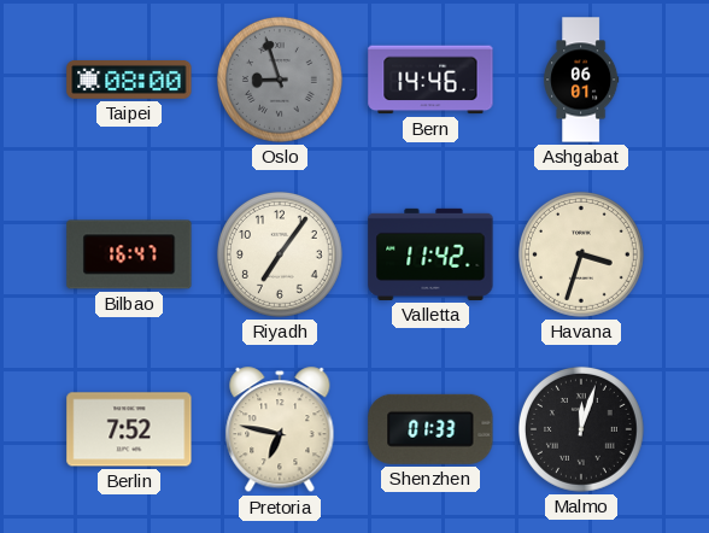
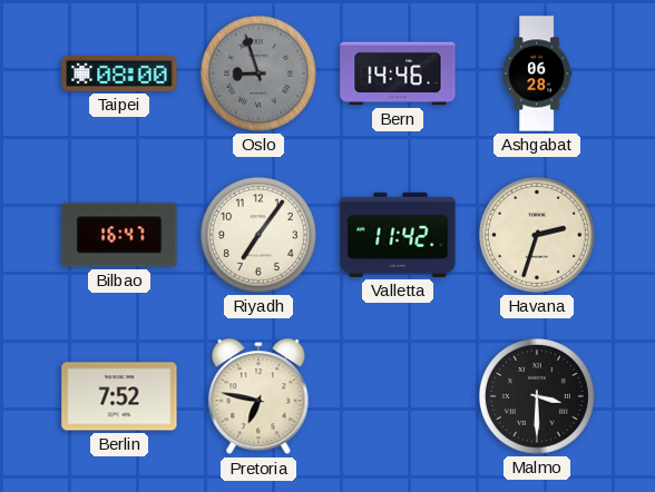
Ashgabat: 06:01 -> 06:28 (537, 73)
Havana: 3:33 -> 2:33 (537, 235)
Shenzhen: 01:33 -> none (430, 429)
Malmo: 12:03 -> 3:30 (537, 396)
